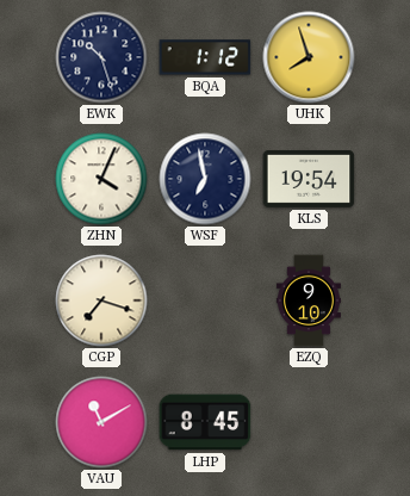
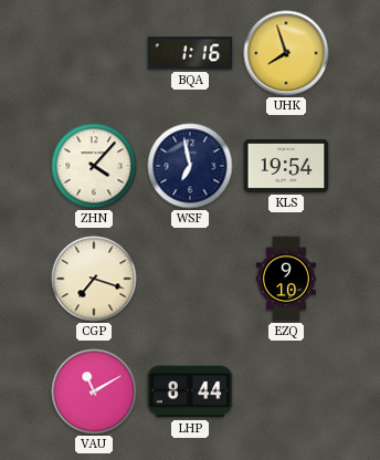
EWK: 10:27 -> none (101, 57)
BQA: 1:12 -> 1:16 (190, 53)
ZHN: 4:04 -> 4:07 (94, 166)
LHP: 8:45 -> 8:44 (190, 391)
